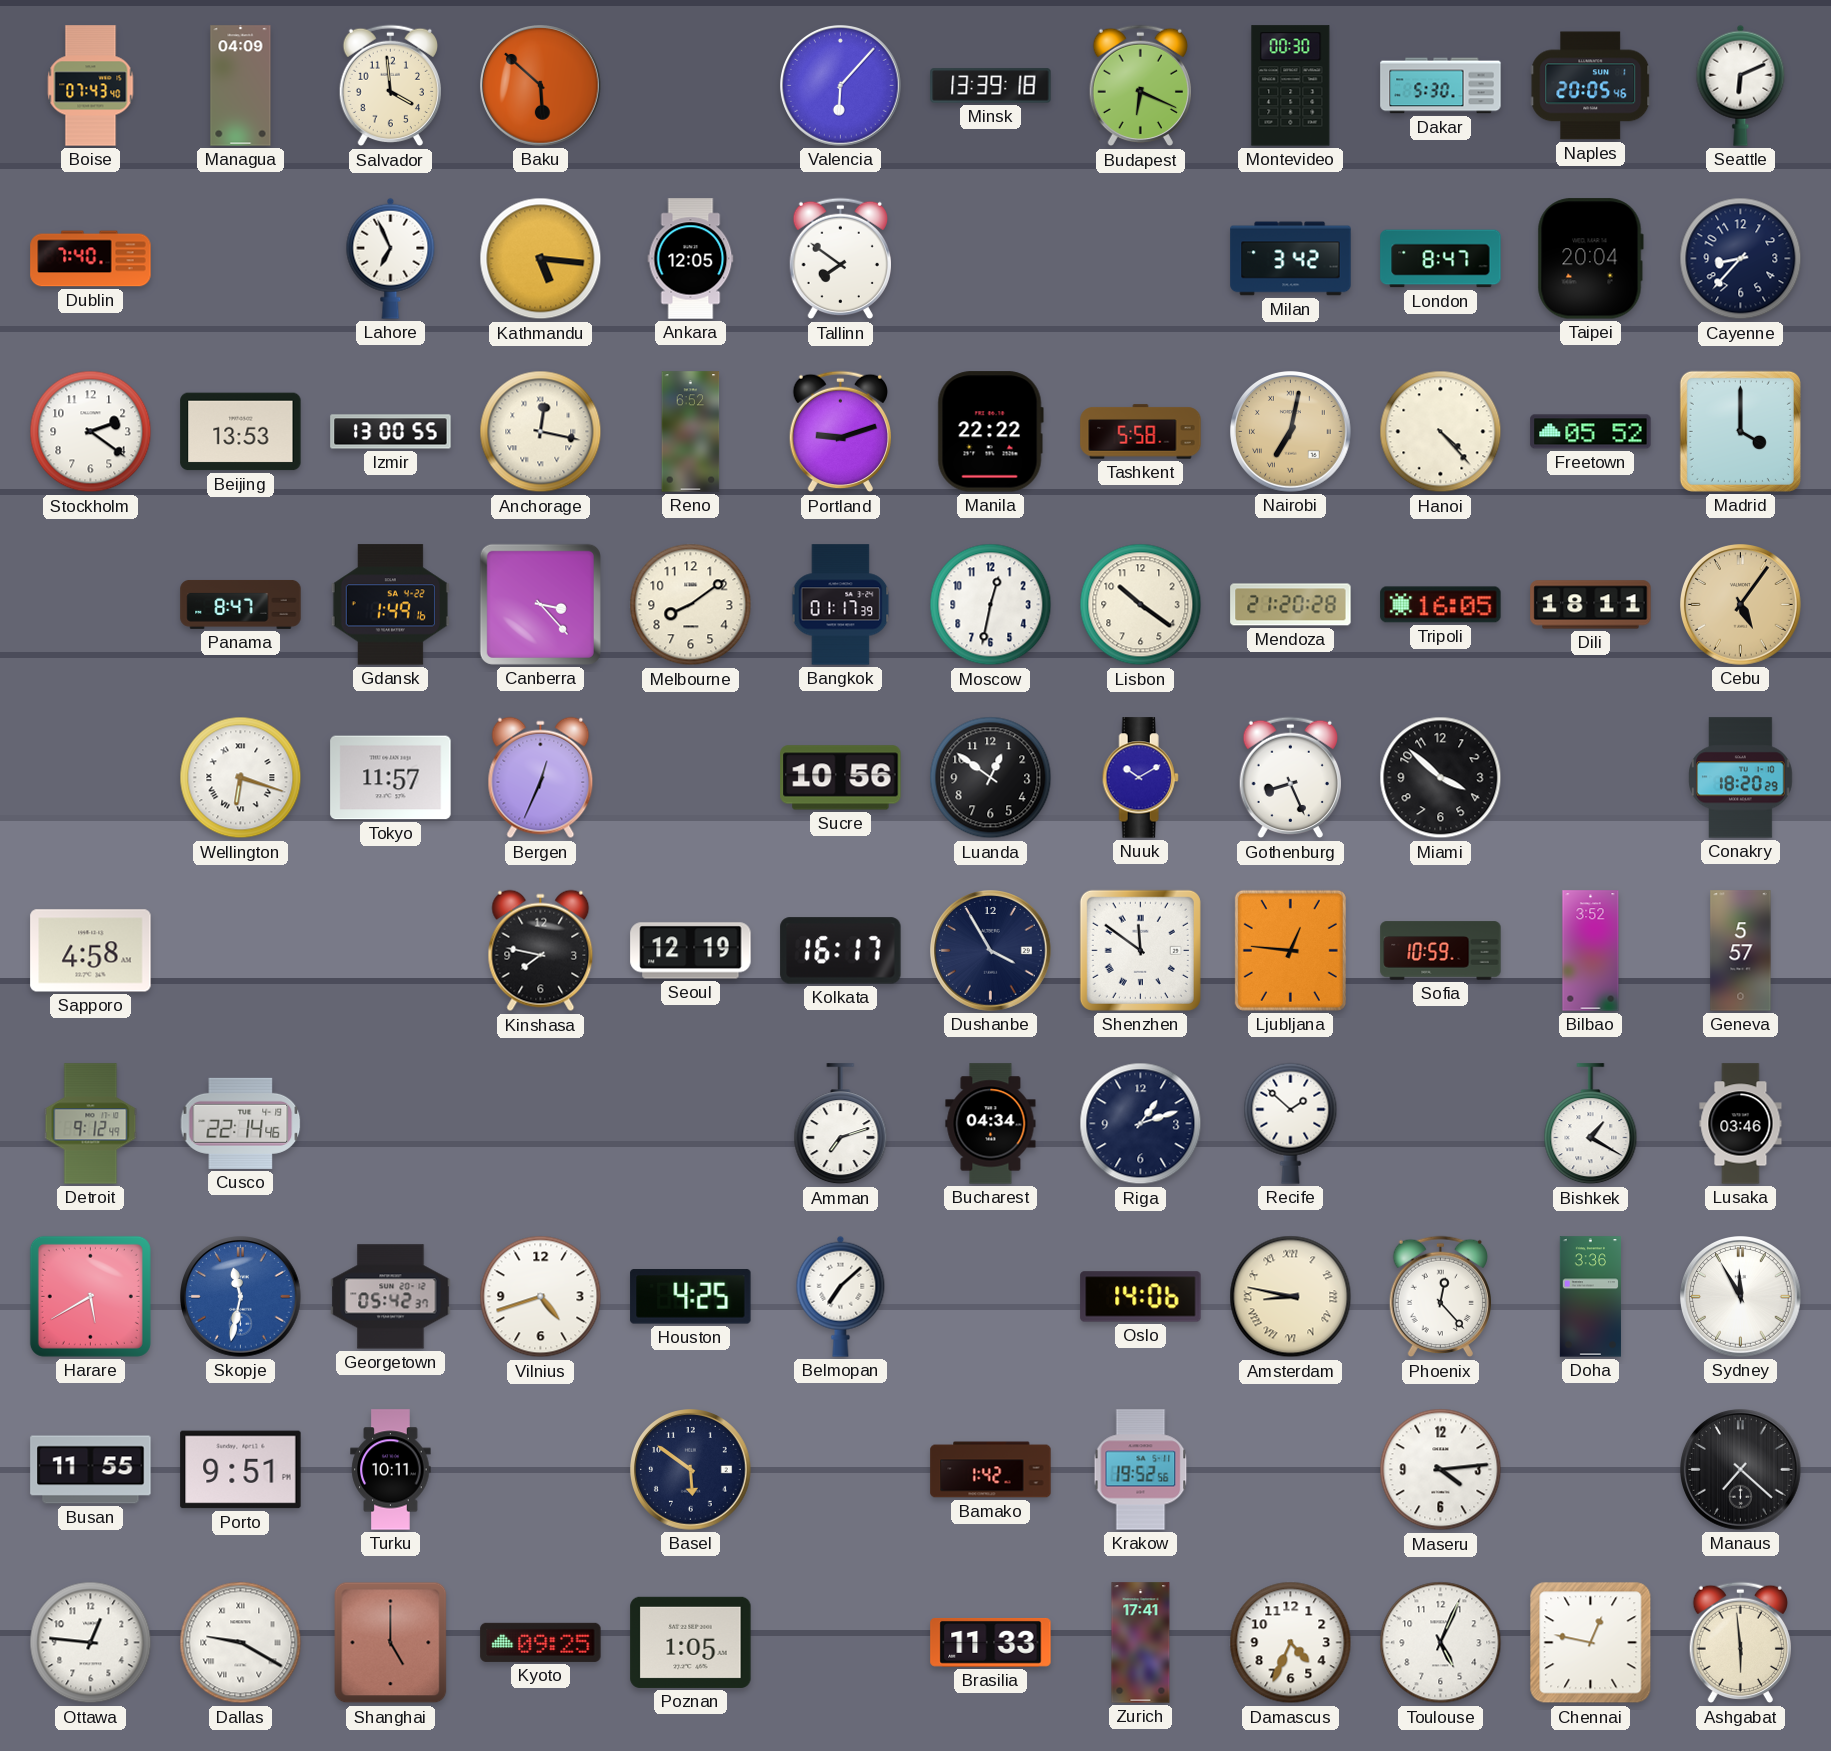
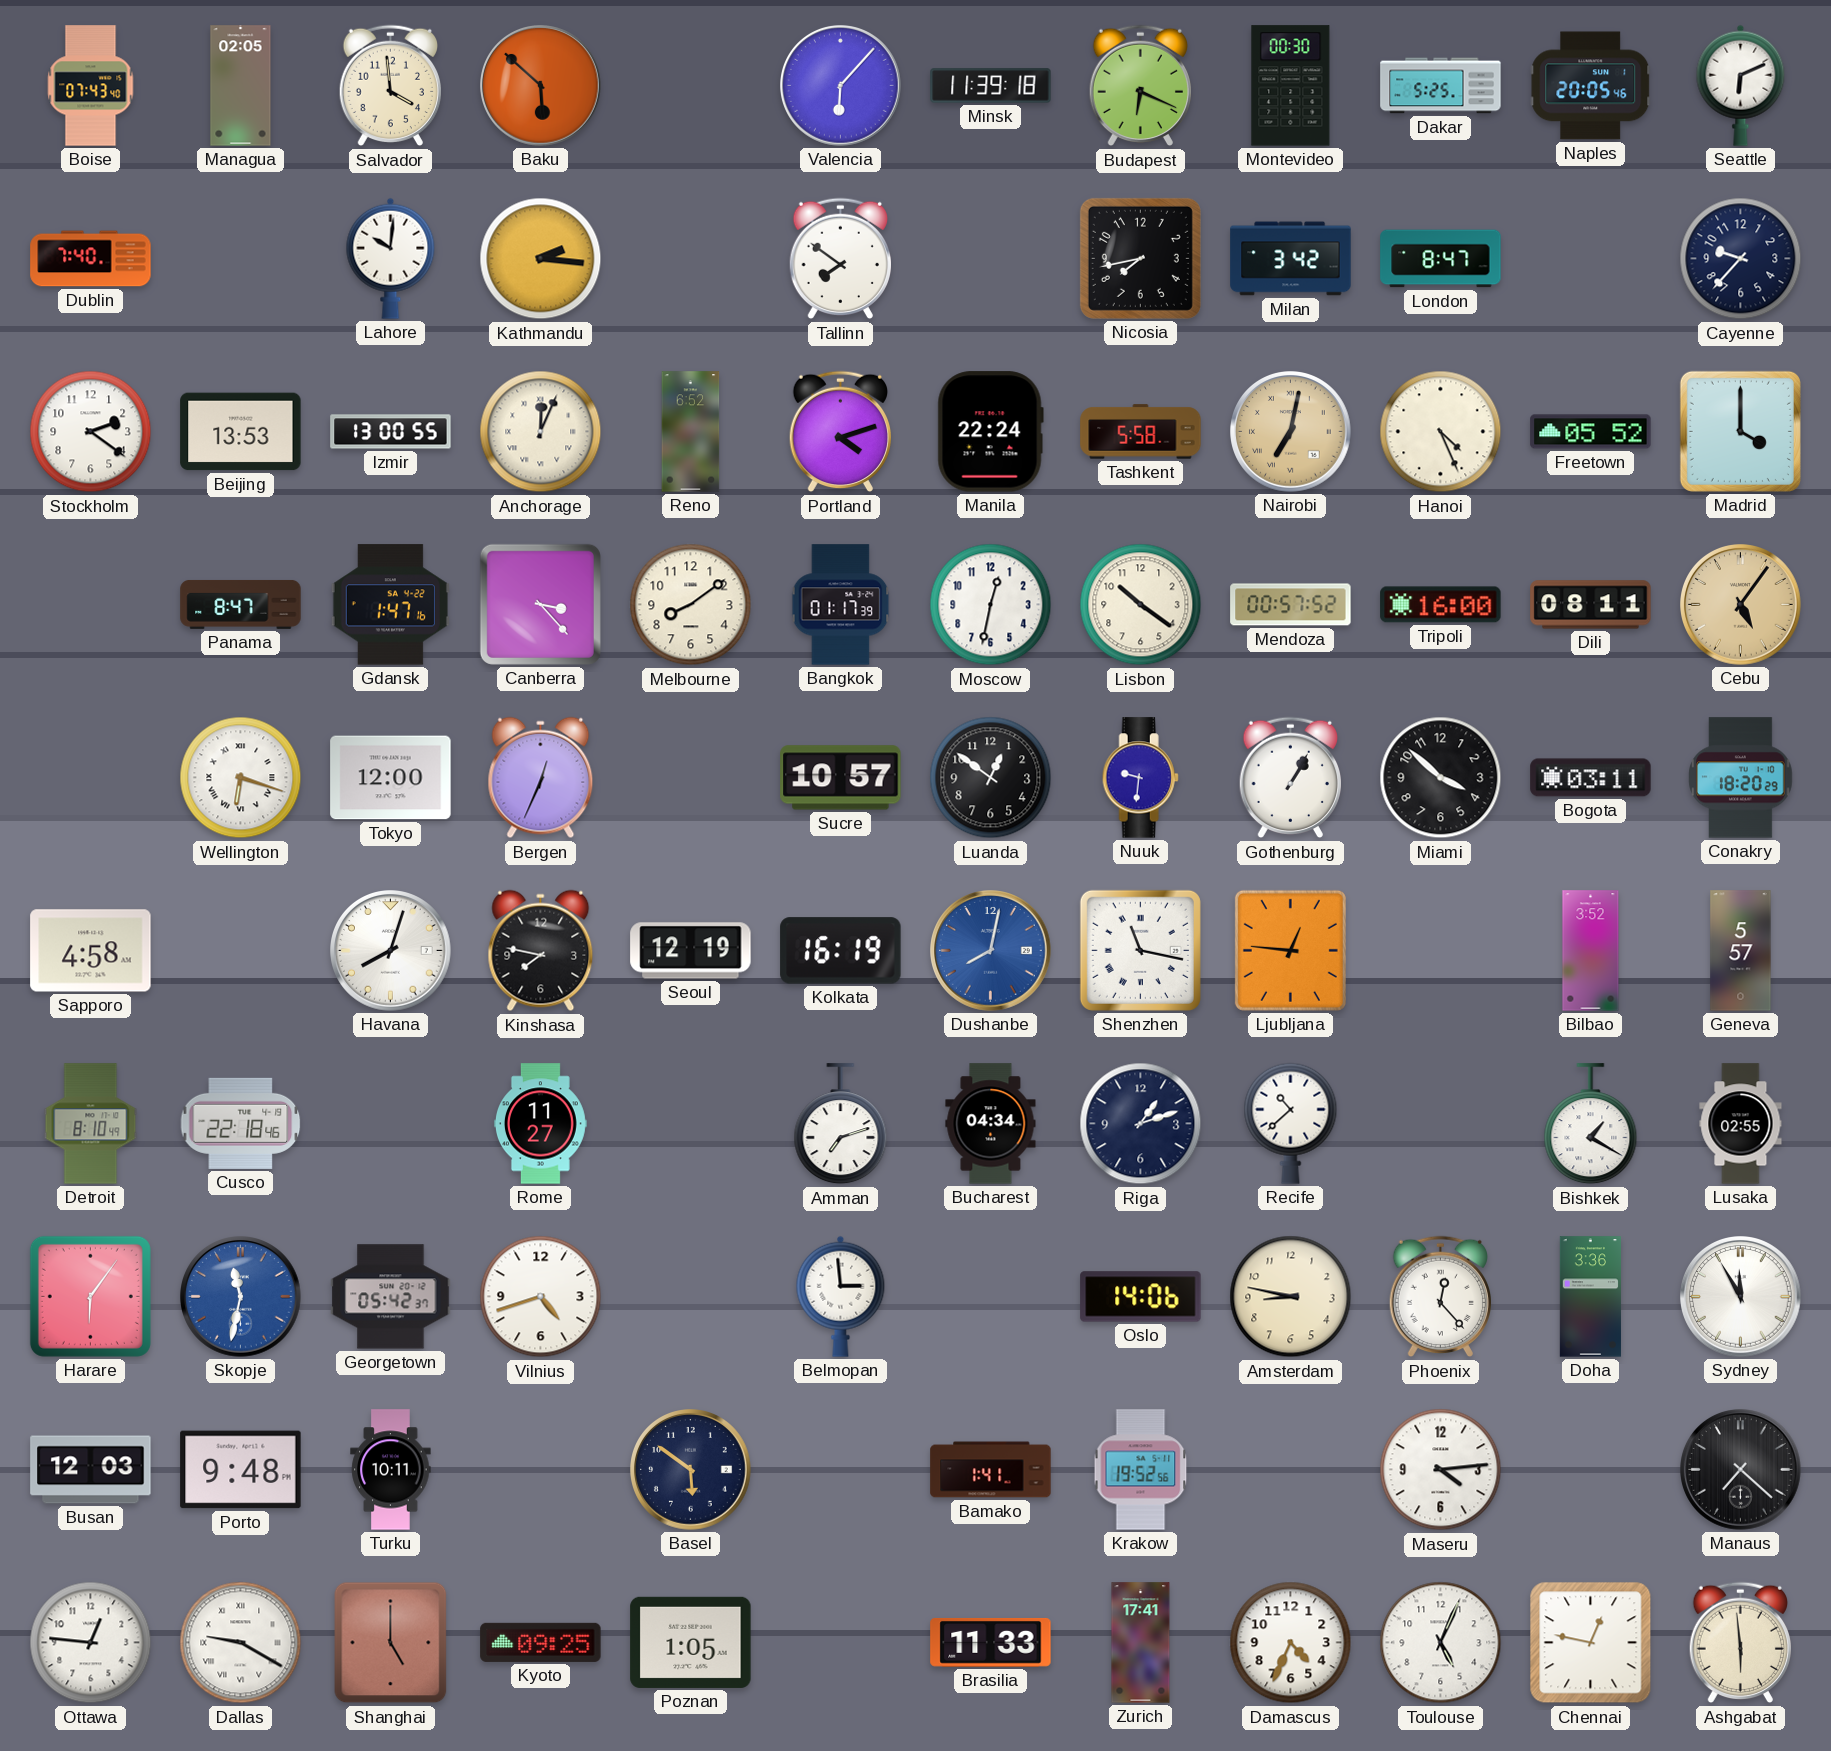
Managua: 04:09 -> 02:05 (241, 86)
Minsk: 13:39 -> 11:39 (991, 86)
Dakar: 5:30 -> 5:25 (1441, 86)
Lahore: 6:56 -> 10:01 (391, 258)
Kathmandu: 5:16 -> 2:16 (541, 259)
Ankara: 12:05 -> none (691, 259)
Nicosia: none -> 7:43 (1140, 258)
Taipei: 20:04 -> none (1590, 259)
Cayenne: 8:37 -> 9:37 (1741, 259)
Anchorage: 12:17 -> 12:04 (541, 432)
Portland: 9:12 -> 4:12 (840, 432)
Manila: 22:22 -> 22:24 (990, 432)
Hanoi: 4:23 -> 4:26 (1441, 432)
Gdansk: 1:49 -> 1:47 (390, 605)
Mendoza: 21:20 -> 00:57 (1291, 605)
Tripoli: 16:05 -> 16:00 (1441, 605)
Dili: 18:11 -> 08:11 (1591, 605)
Tokyo: 11:57 -> 12:00 (391, 778)
Sucre: 10:56 -> 10:57 (841, 778)
Nuuk: 10:10 -> 9:31 (1140, 778)
Gothenburg: 8:26 -> 1:05 (1290, 778)
Bogota: none -> 03:11 (1591, 778)
Havana: none -> 8:03 (391, 951)
Kolkata: 16:17 -> 16:19 (841, 951)
Dushanbe: 3:55 -> 8:02 (991, 951)
Dushanbe dial: navy -> blue (991, 951)
Shenzhen: 11:51 -> 11:17 (1140, 950)
Sofia: 10:59 -> none (1441, 951)
Detroit: 9:12 -> 8:10 (91, 1124)
Cusco: 22:14 -> 22:18 (241, 1123)
Rome: none -> 11:27 (540, 1124)
Recife: 1:52 -> 10:38 (1291, 1123)
Lusaka: 03:46 -> 02:55 (1741, 1124)
Harare: 5:40 -> 6:06 (90, 1296)
Houston: 4:25 -> none (691, 1297)
Belmopan: 7:08 -> 2:59 (841, 1296)
Amsterdam numerals: Roman -> Arabic (1291, 1297)
Busan: 11:55 -> 12:03 (91, 1470)
Porto: 9:51 -> 9:48 (241, 1470)
Bamako: 1:42 -> 1:41 (991, 1470)
